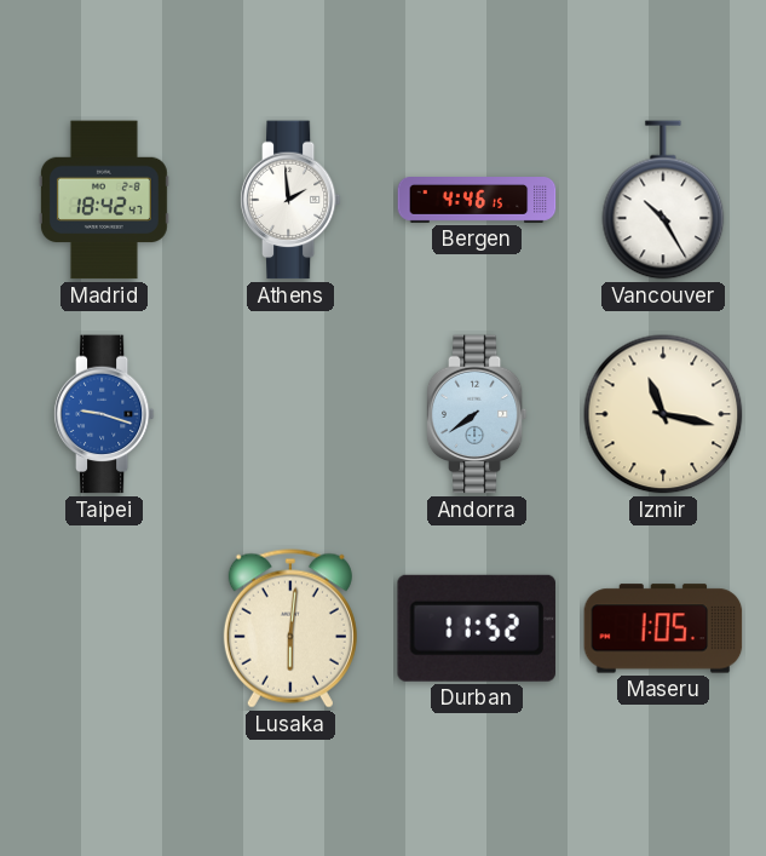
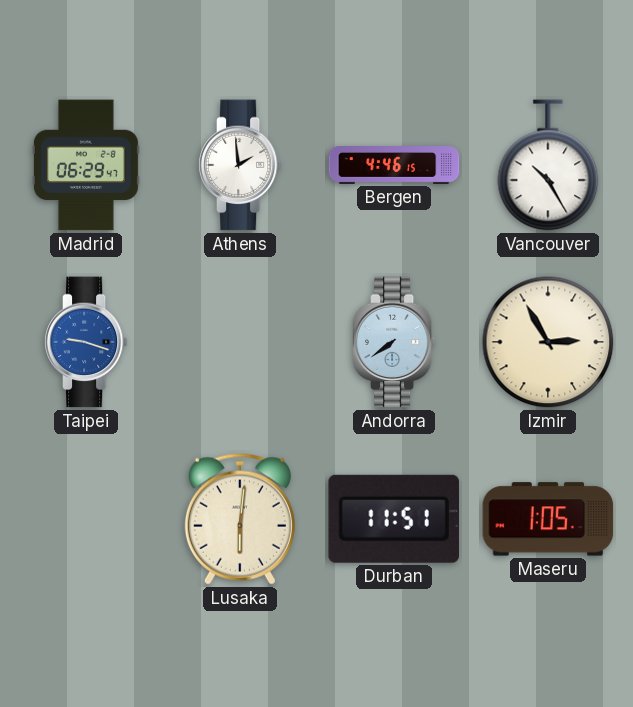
Madrid: 18:42 -> 06:29 (86, 165)
Izmir: 11:17 -> 2:55 (548, 342)
Durban: 11:52 -> 11:51 (394, 519)
